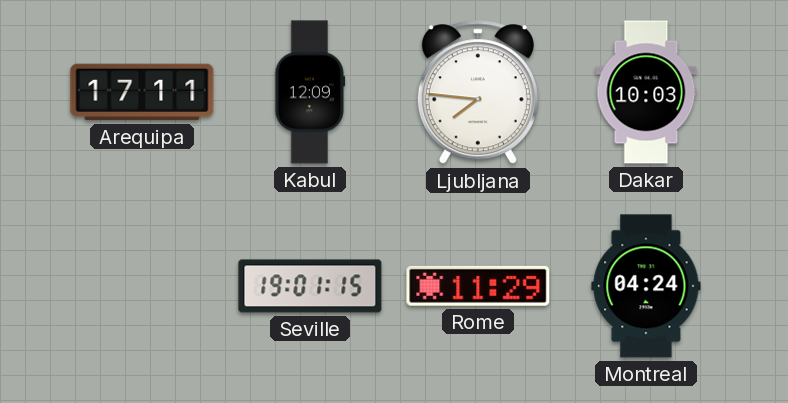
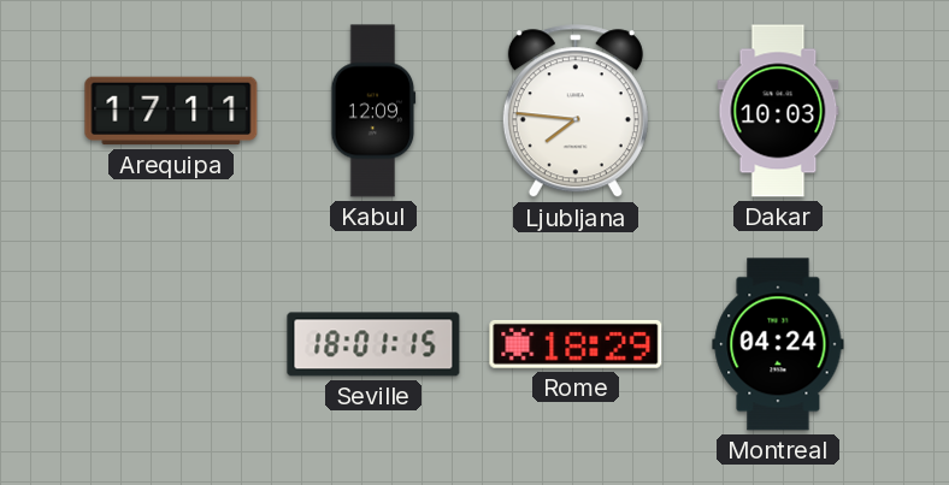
Seville: 19:01 -> 18:01 (373, 344)
Rome: 11:29 -> 18:29 (576, 344)
